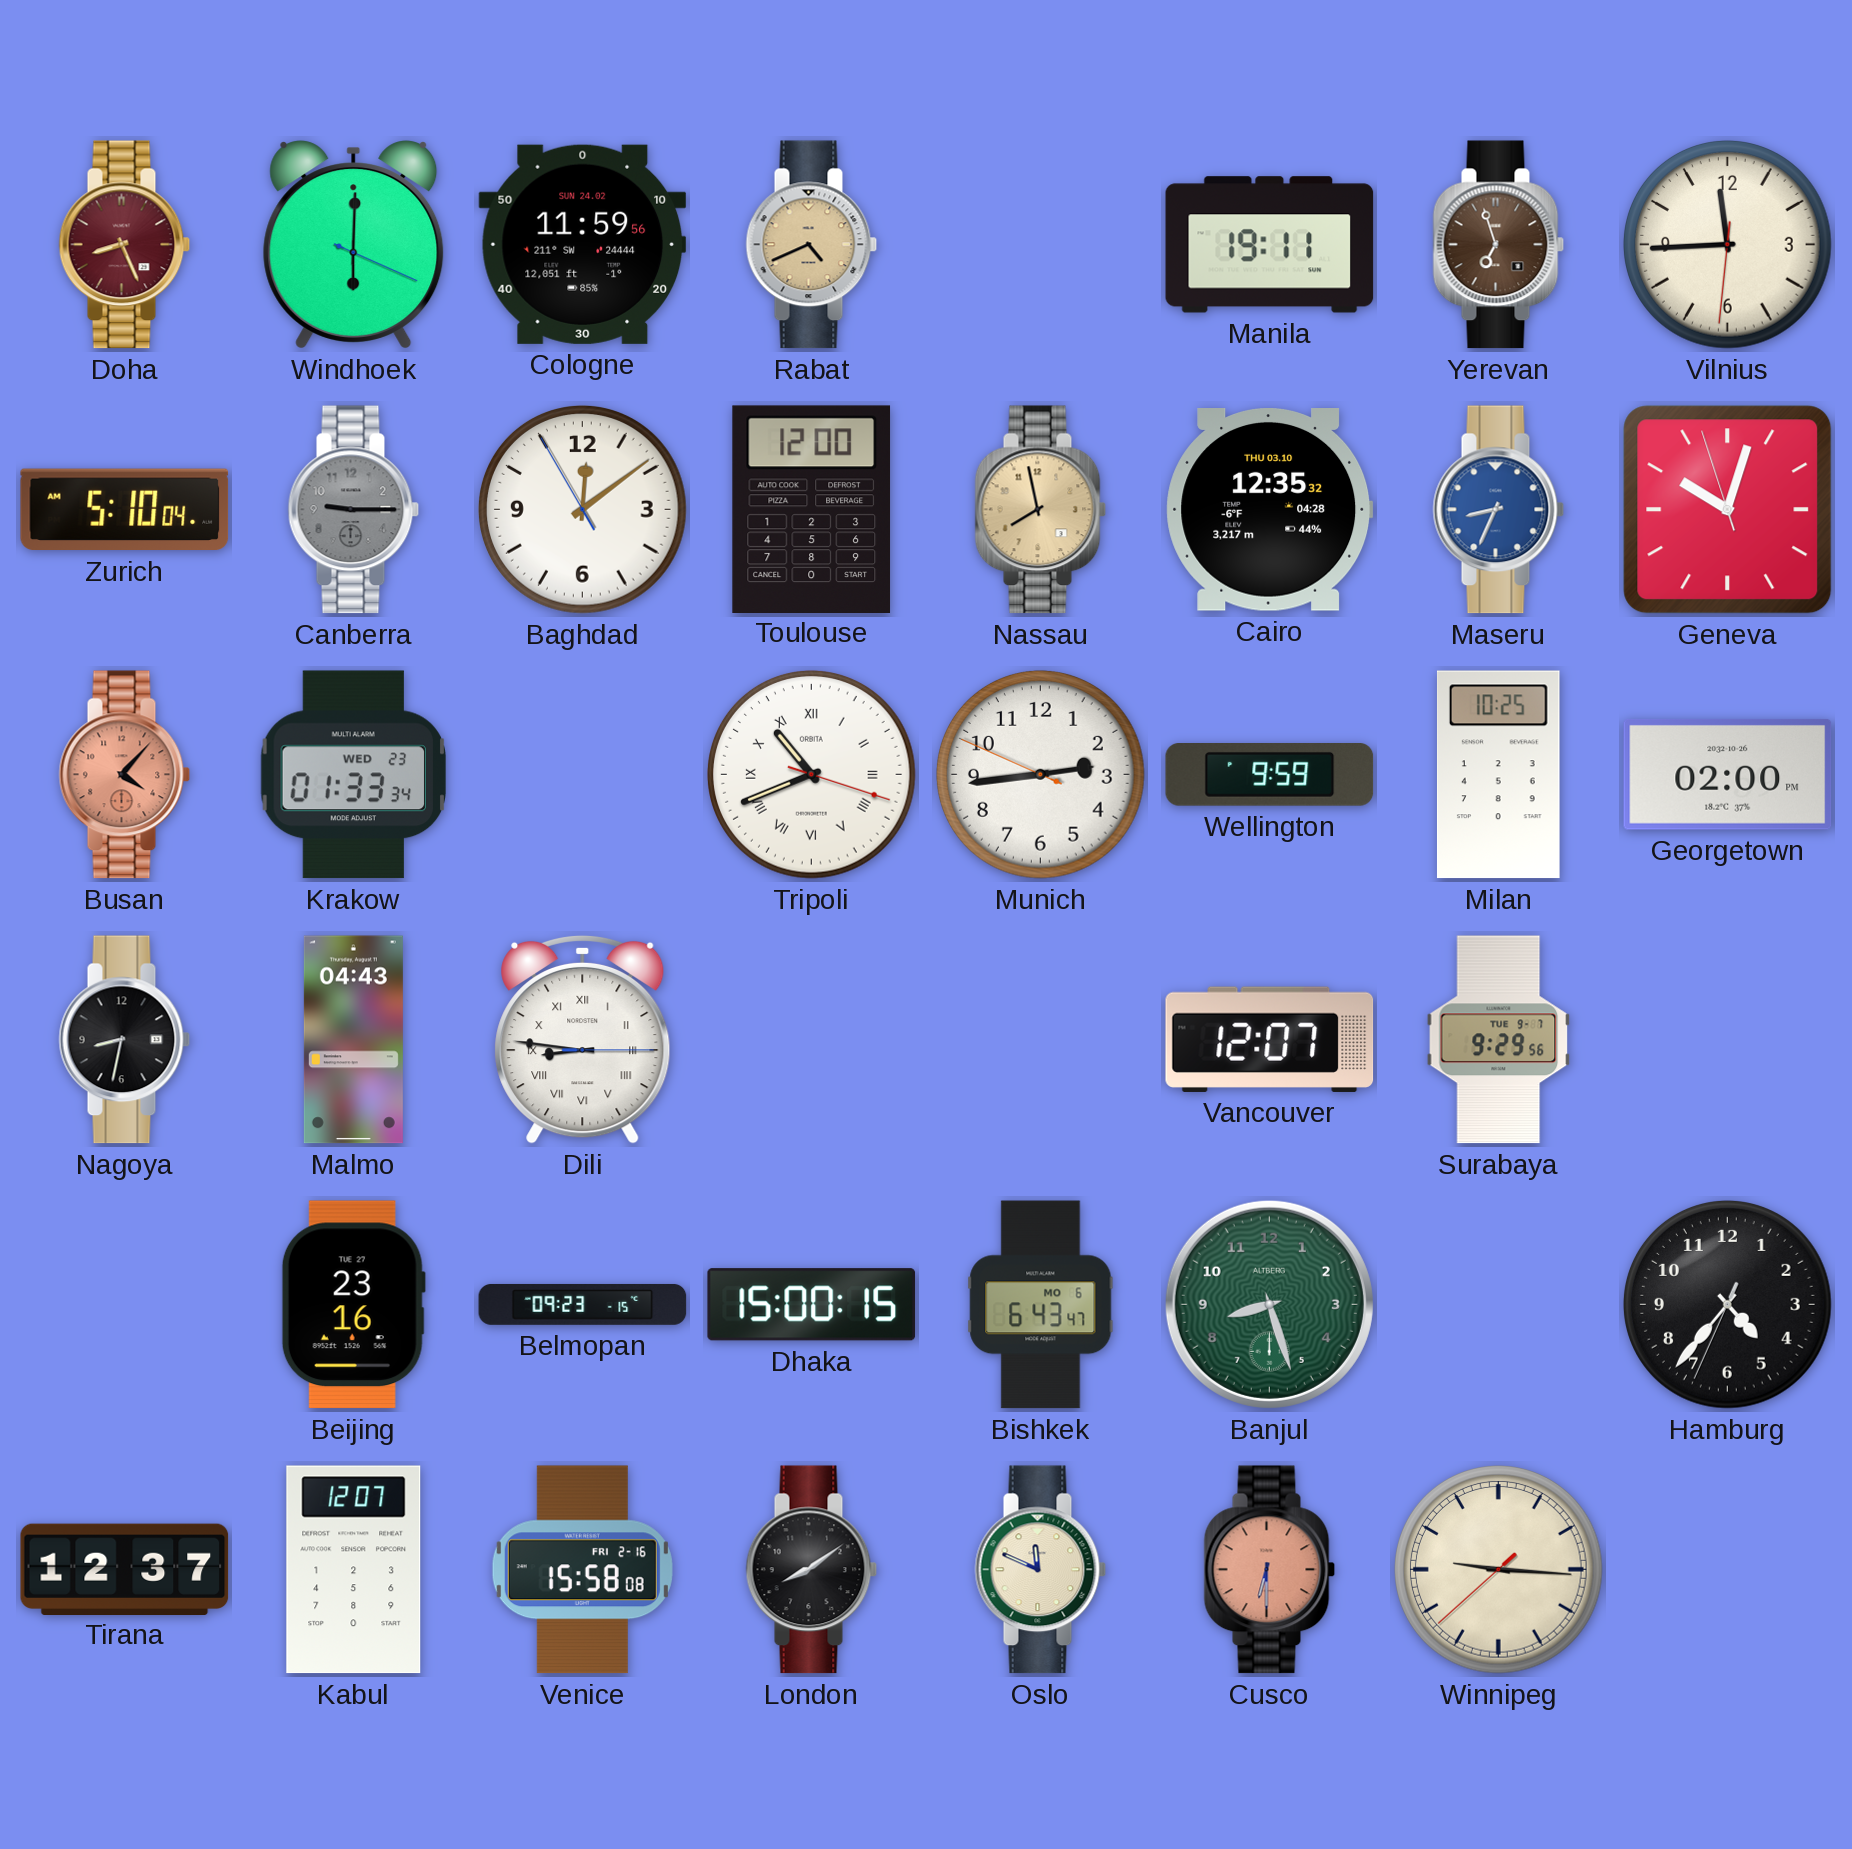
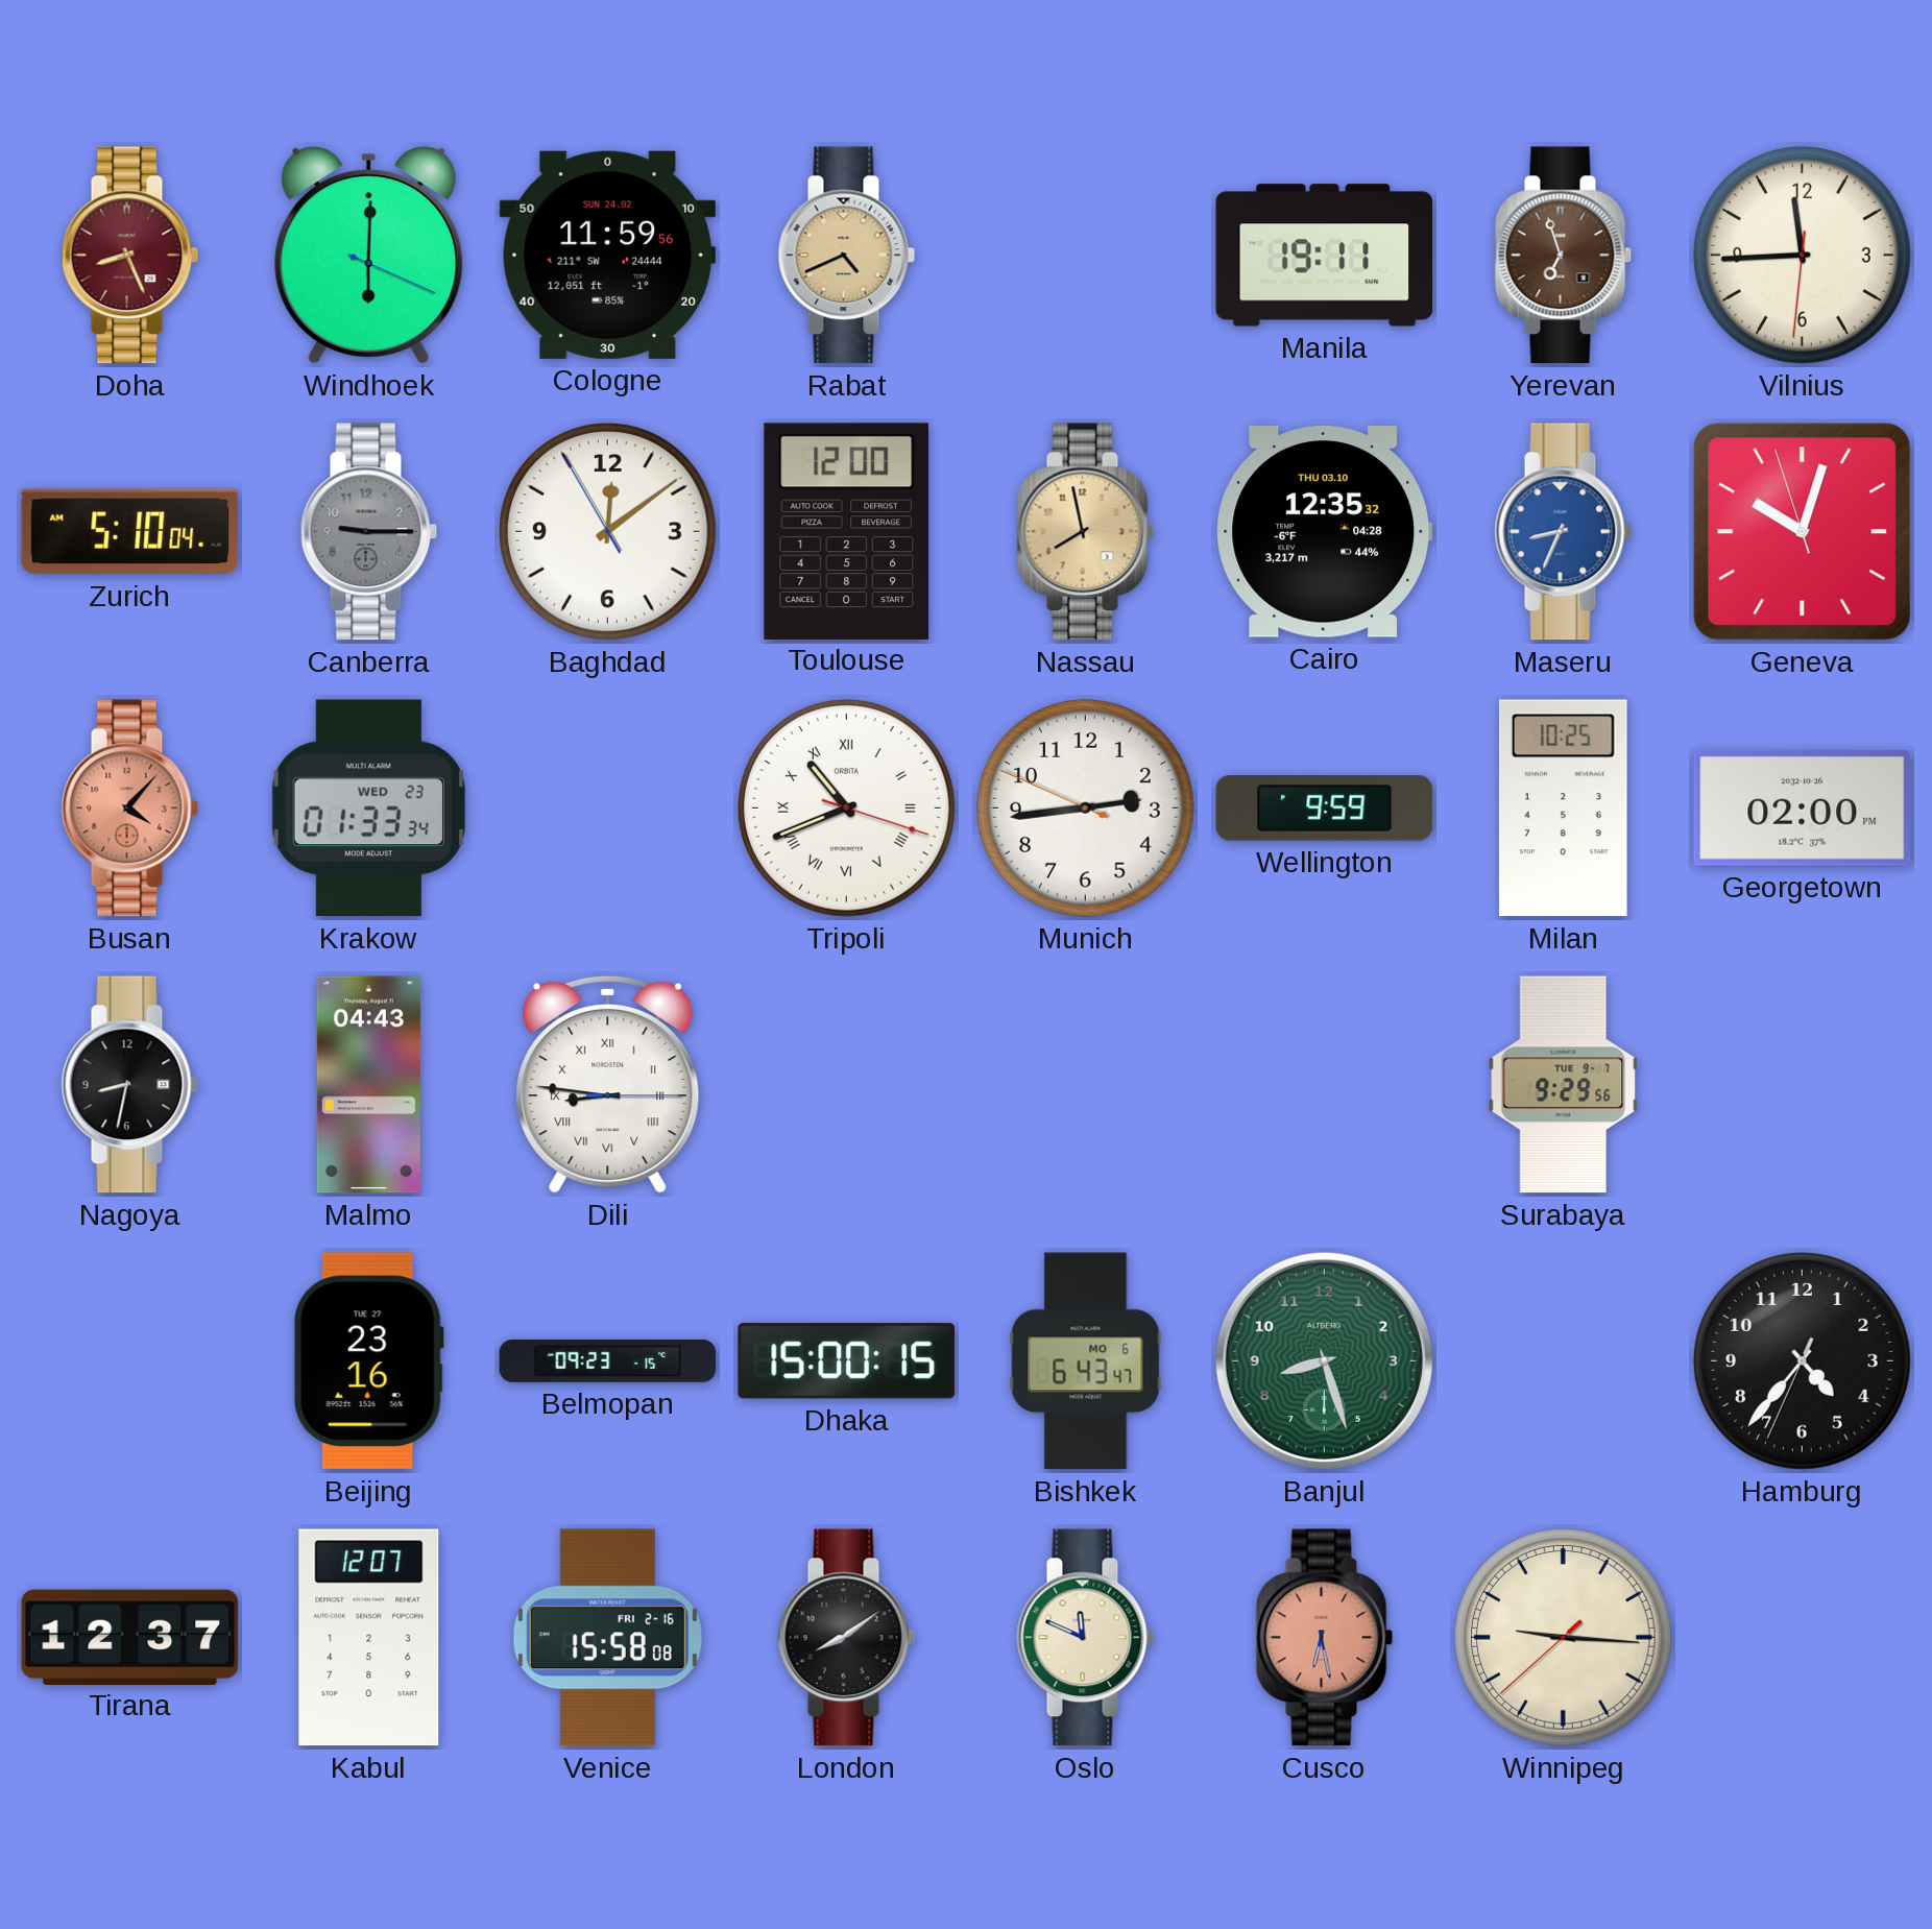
Vancouver: 12:07 -> none (1270, 1039)
Cusco: 6:30 -> 6:28 (1325, 1638)
